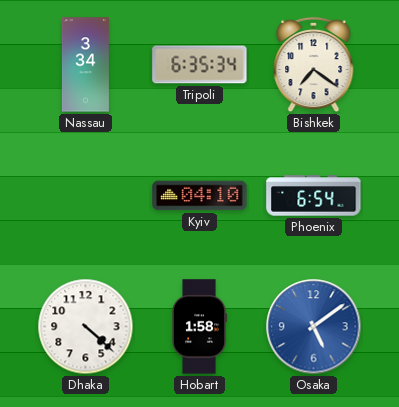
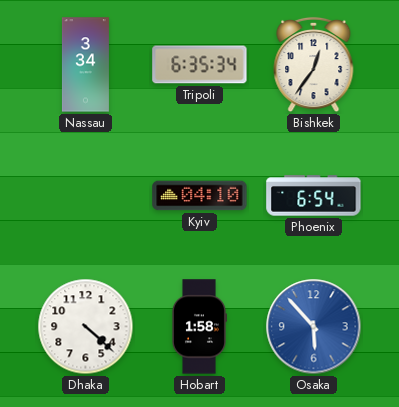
Bishkek: 7:21 -> 12:36 (314, 65)
Osaka: 5:09 -> 5:53 (314, 327)
